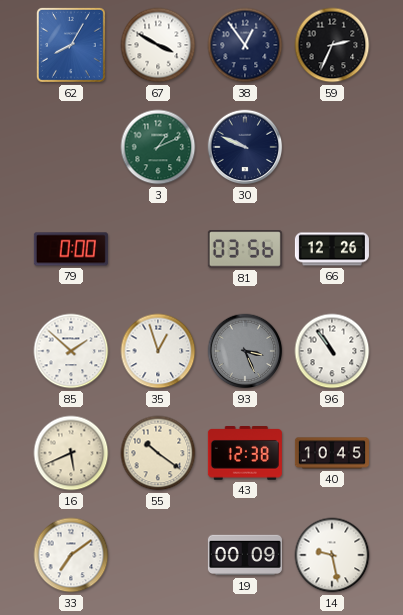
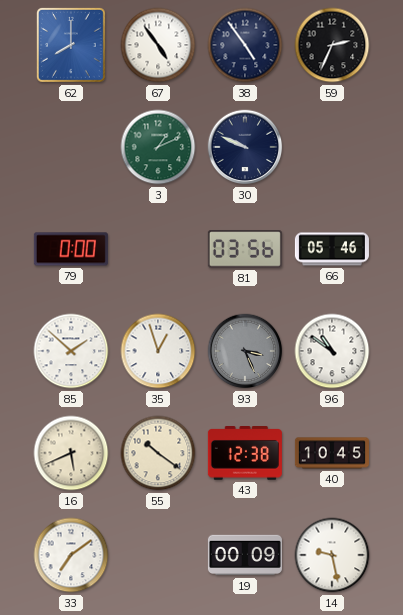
62: 8:05 -> 8:00 (71, 45)
67: 3:50 -> 4:54 (158, 45)
38: 12:54 -> 4:54 (245, 45)
66: 12:26 -> 05:46 (332, 249)
96: 10:54 -> 10:51 (332, 351)
